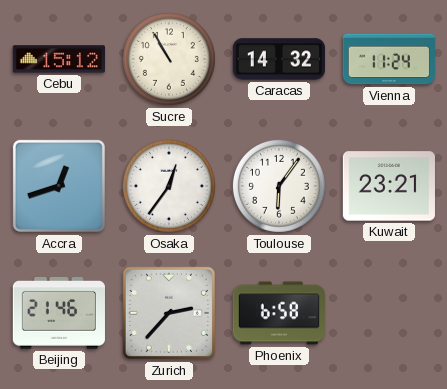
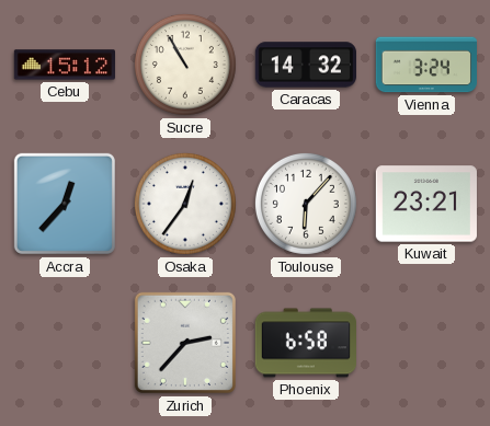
Vienna: 11:24 -> 3:24 (425, 65)
Accra: 12:42 -> 12:37 (65, 204)
Toulouse: 6:06 -> 6:07 (306, 204)
Beijing: 21:46 -> none (59, 314)
